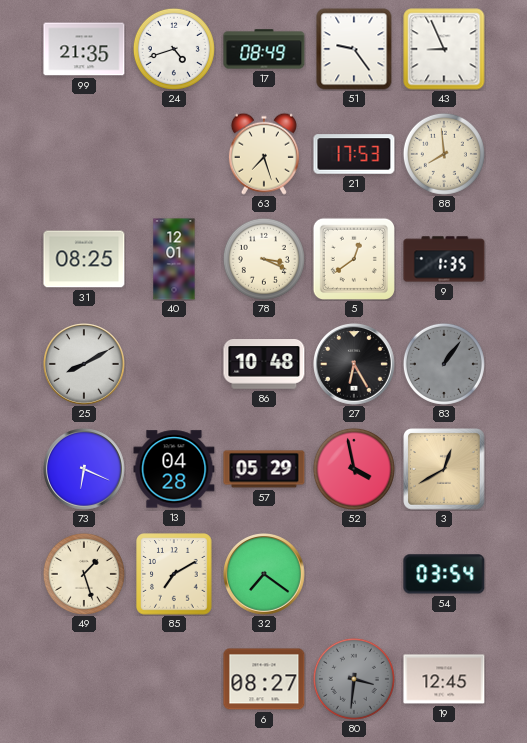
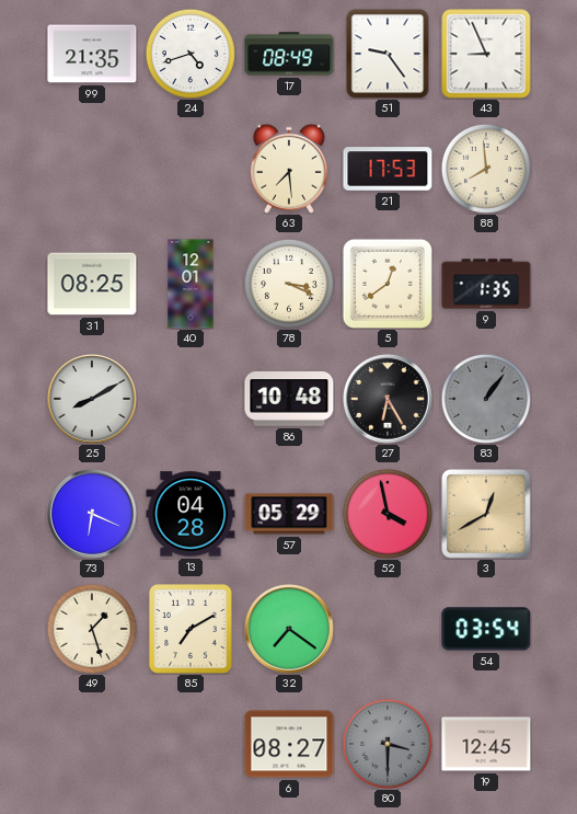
63: 7:27 -> 7:29 (289, 169)
80: 3:31 -> 3:30 (388, 744)
